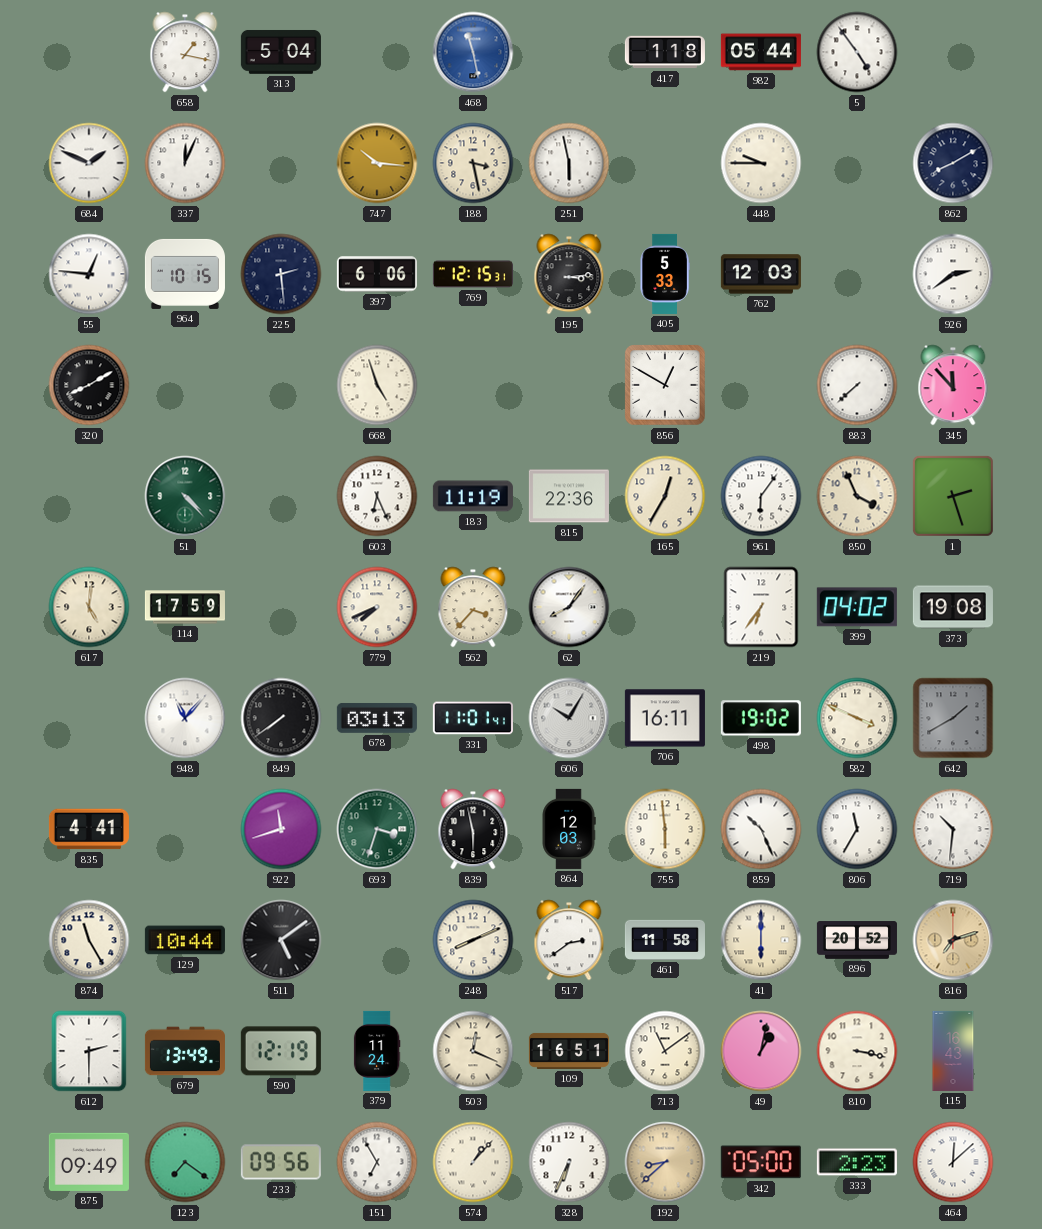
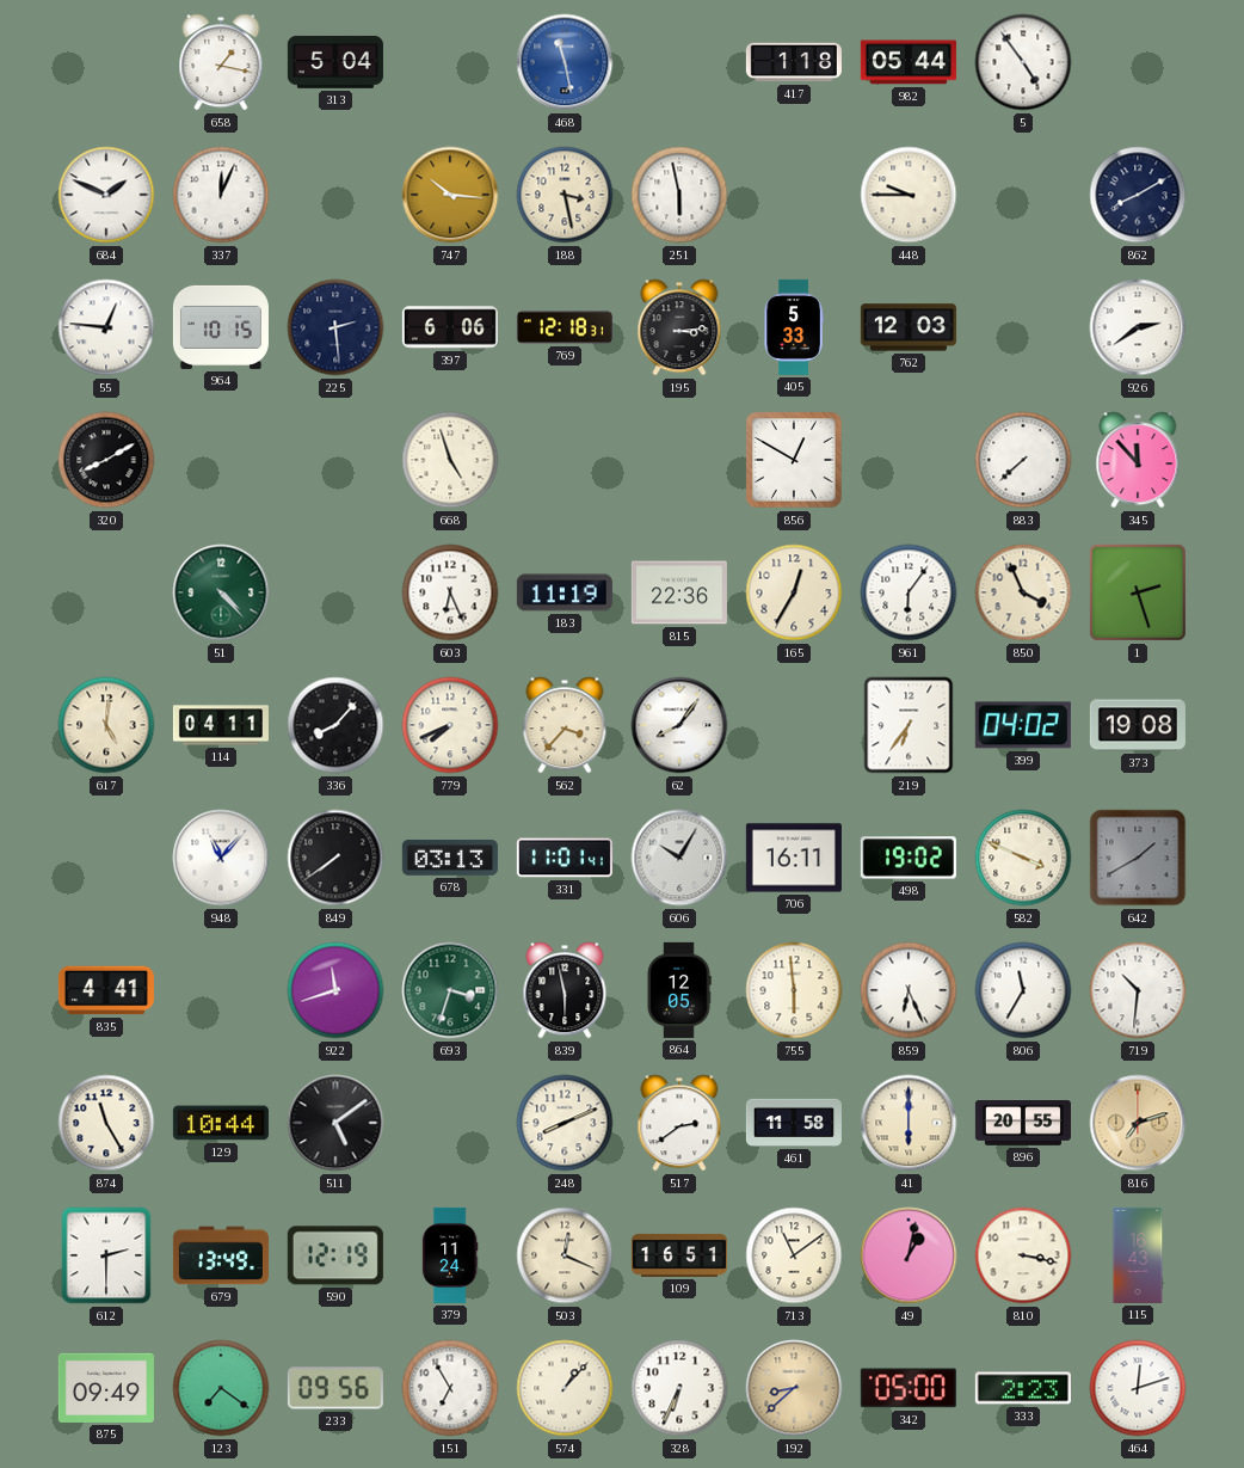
769: 12:15 -> 12:18 (565, 327)
114: 17:59 -> 04:11 (221, 725)
336: none -> 8:07 (335, 725)
864: 12:03 -> 12:05 (679, 990)
859: 10:26 -> 6:26 (909, 990)
896: 20:52 -> 20:55 (1023, 1123)
464: 12:08 -> 12:12 (1138, 1388)
